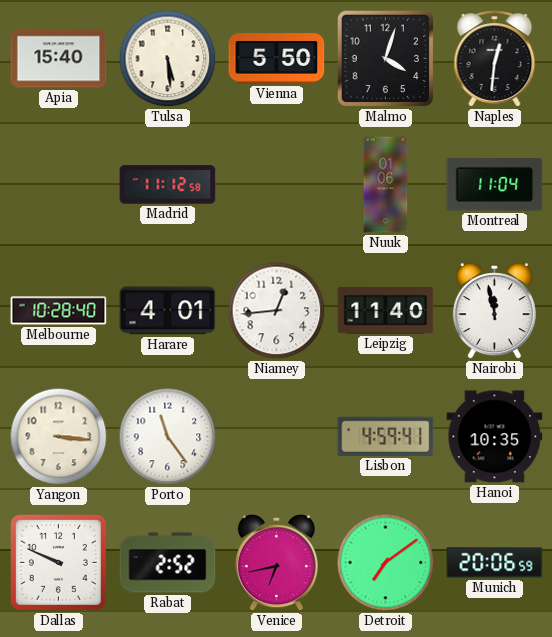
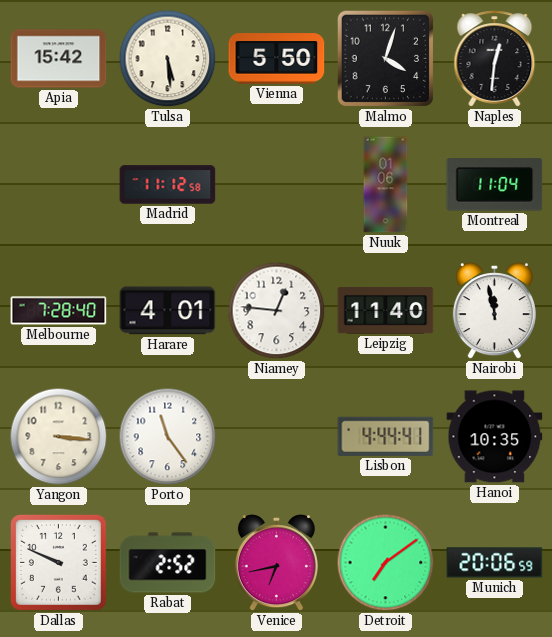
Apia: 15:40 -> 15:42 (59, 59)
Melbourne: 10:28 -> 7:28 (59, 311)
Niamey: 12:44 -> 12:46 (277, 311)
Lisbon: 4:59 -> 4:44 (386, 436)
